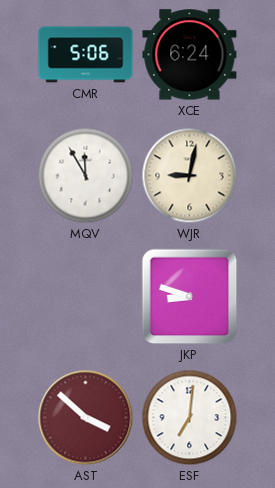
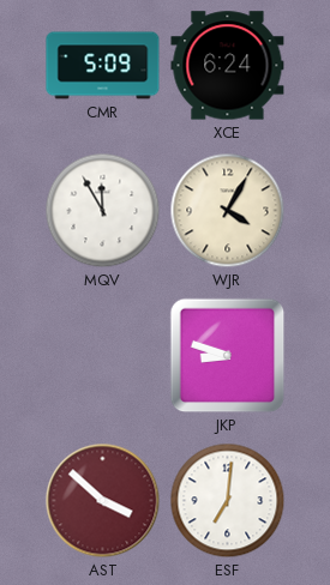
CMR: 5:06 -> 5:09 (103, 66)
WJR: 9:02 -> 4:05 (228, 211)
